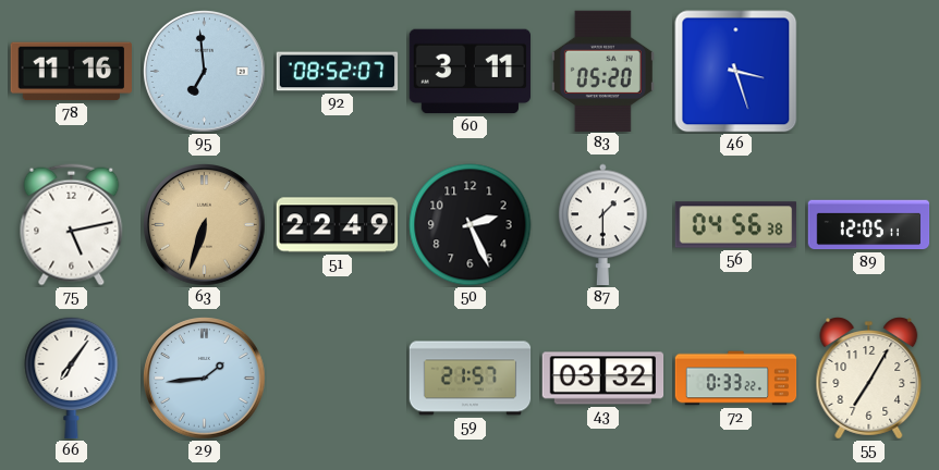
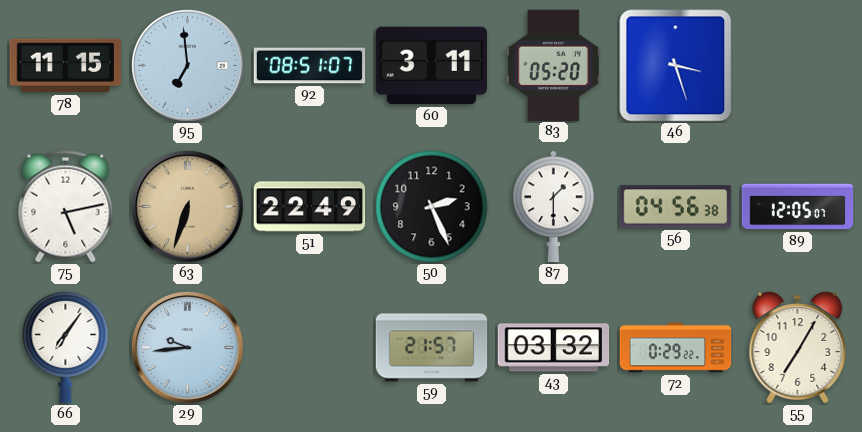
78: 11:16 -> 11:15 (65, 66)
92: 08:52 -> 08:51 (310, 66)
89: 12:05:11 -> 12:05:07 (798, 207)
29: 1:44 -> 9:44 (188, 348)
72: 0:33 -> 0:29 (676, 348)
